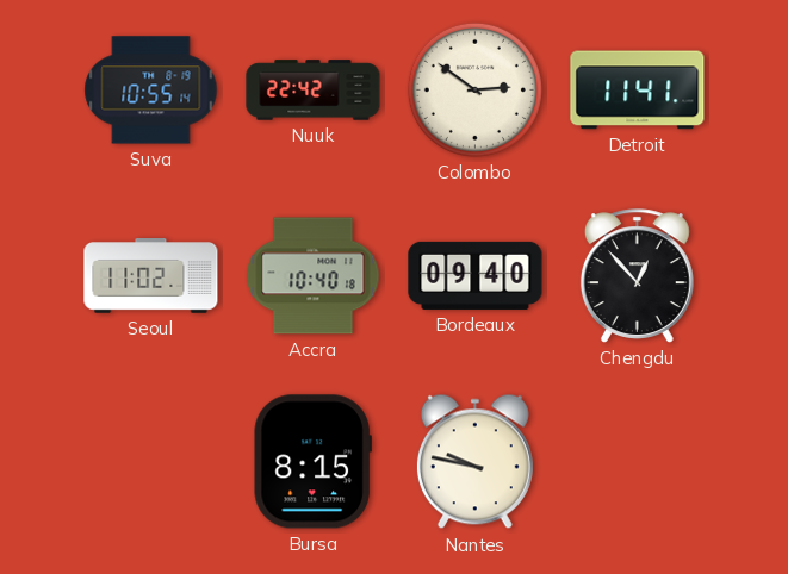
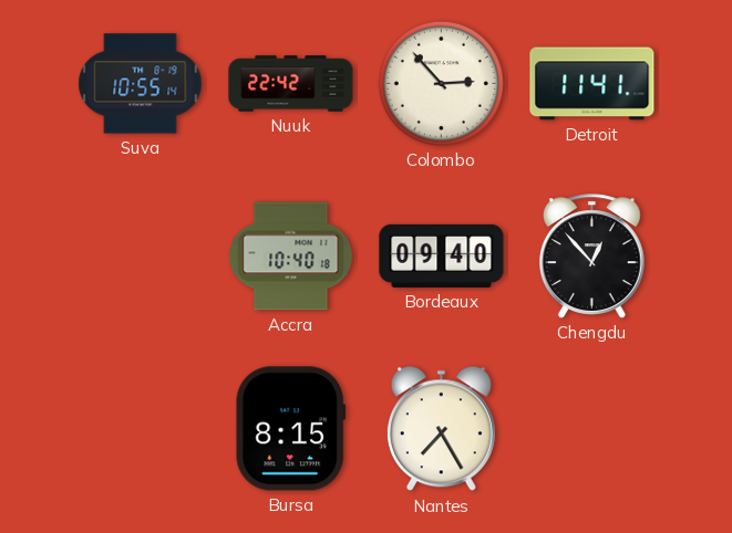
Colombo: 2:51 -> 2:53 (441, 83)
Seoul: 11:02 -> none (151, 276)
Nantes: 9:47 -> 7:25 (441, 429)
